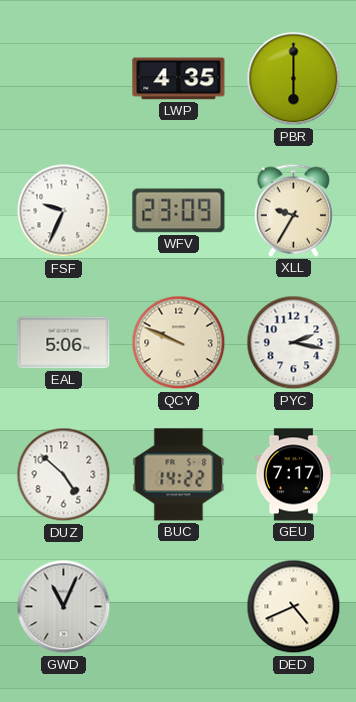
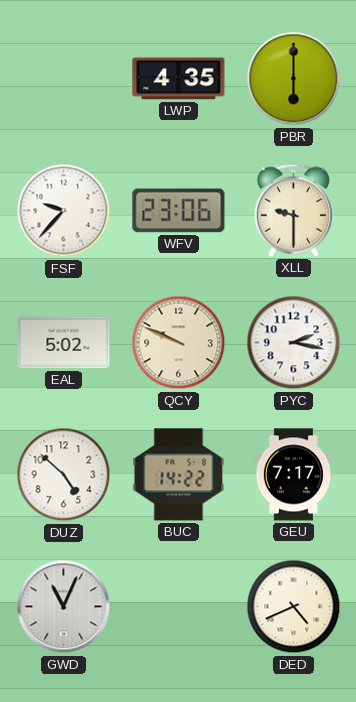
FSF: 9:34 -> 9:37 (64, 211)
WFV: 23:09 -> 23:06 (179, 211)
XLL: 9:35 -> 9:30 (293, 210)
EAL: 5:06 -> 5:02 (64, 343)
